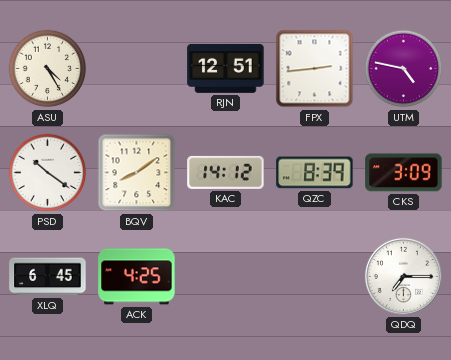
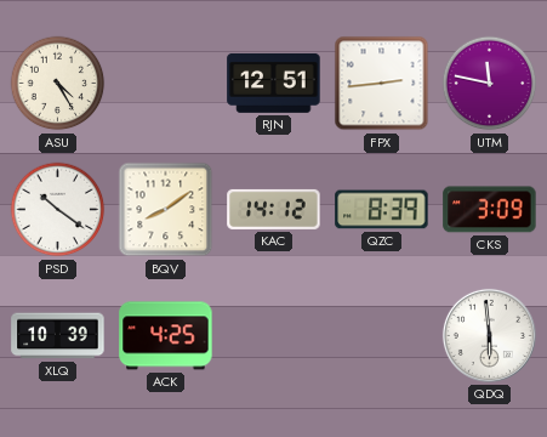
UTM: 4:47 -> 11:47 (490, 84)
XLQ: 6:45 -> 10:39 (58, 336)
QDQ: 7:15 -> 5:59 (489, 335)
